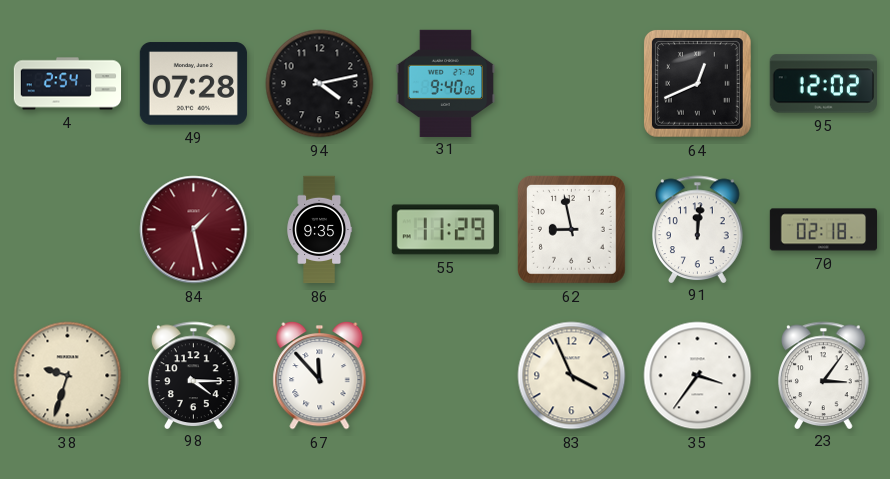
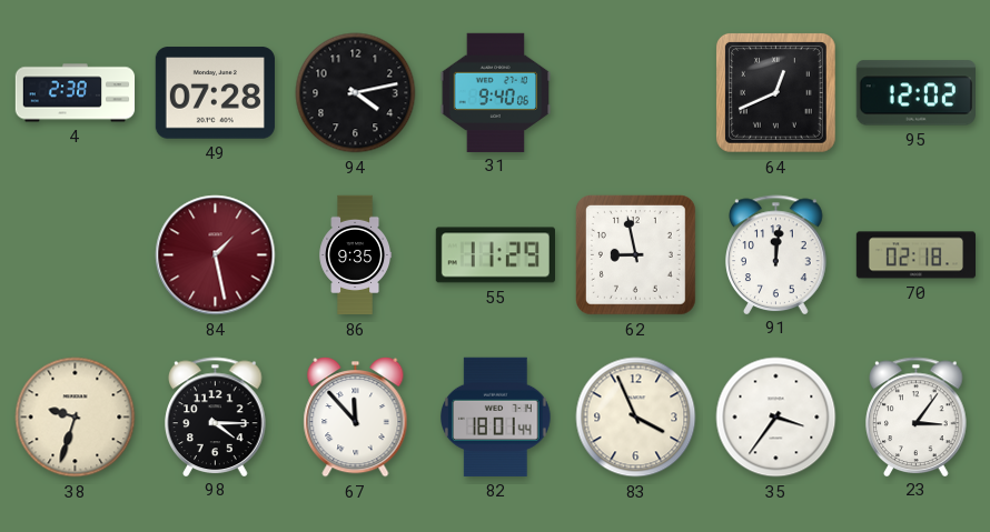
4: 2:54 -> 2:38 (76, 93)
82: none -> 18:01 (496, 416)
